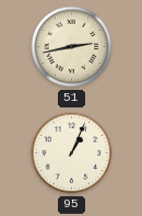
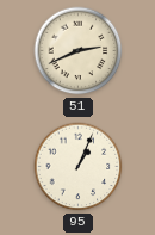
51: 2:43 -> 2:41 (79, 51)
